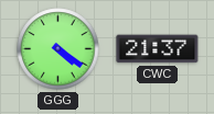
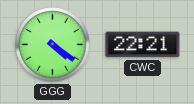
CWC: 21:37 -> 22:21 (143, 45)
